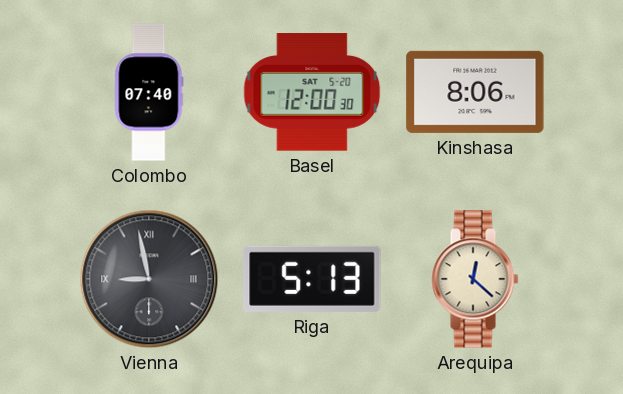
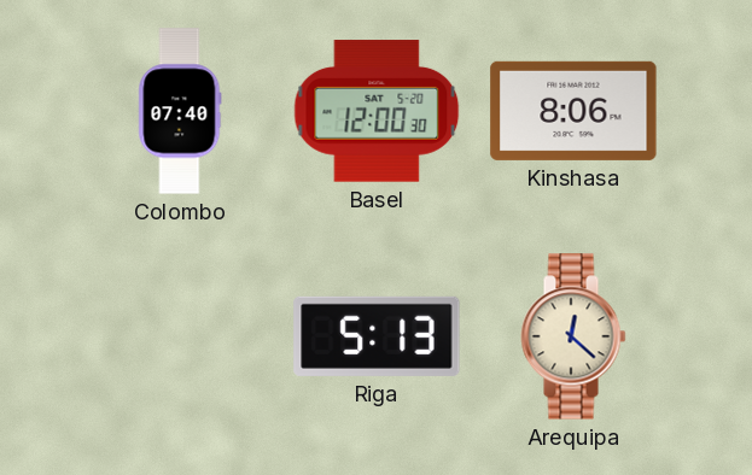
Vienna: 8:58 -> none (149, 279)
